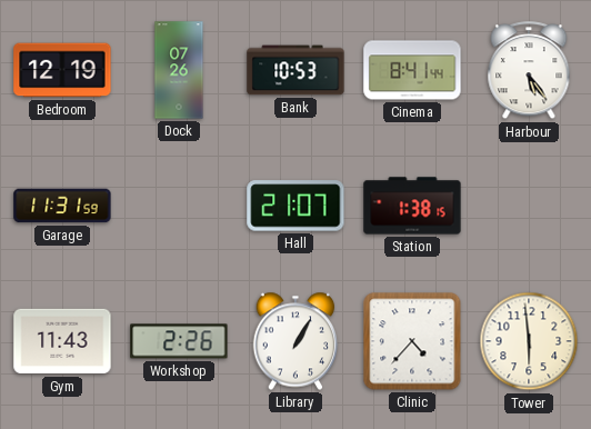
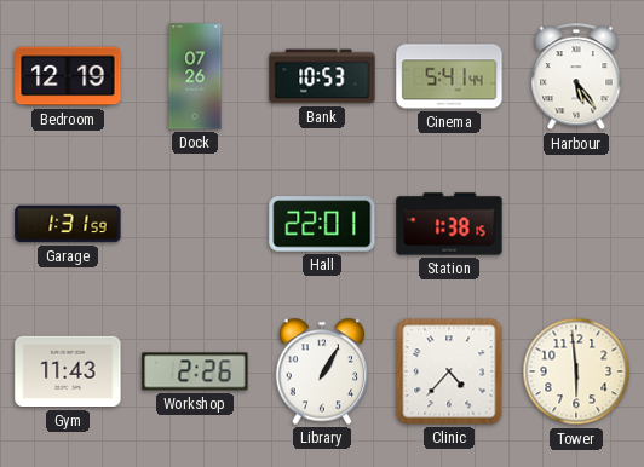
Cinema: 8:41 -> 5:41 (449, 76)
Garage: 11:31 -> 1:31 (68, 224)
Hall: 21:07 -> 22:01 (322, 224)
